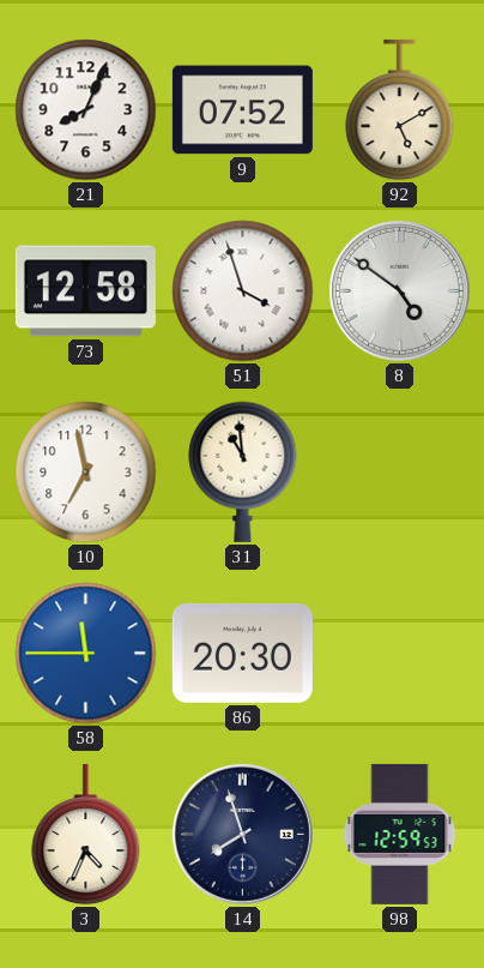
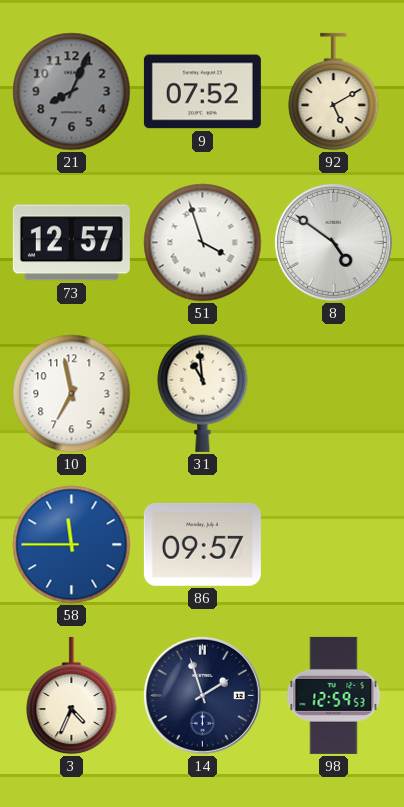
21 dial: white -> grey (72, 92)
73: 12:58 -> 12:57 (71, 243)
86: 20:30 -> 09:57 (202, 544)
14: 7:57 -> 1:57 (202, 695)
